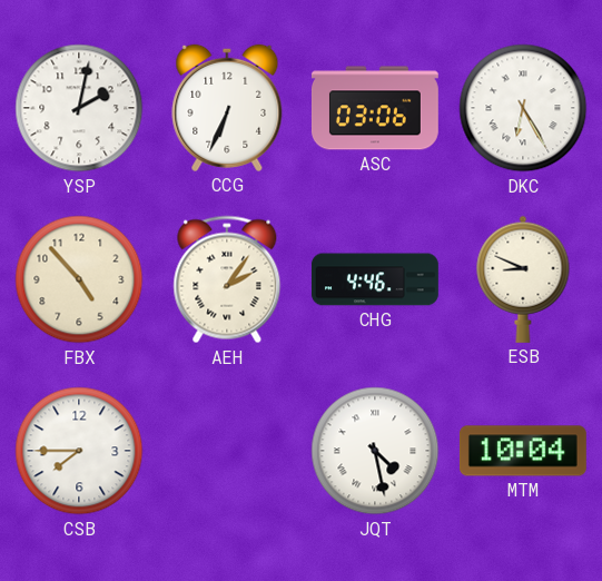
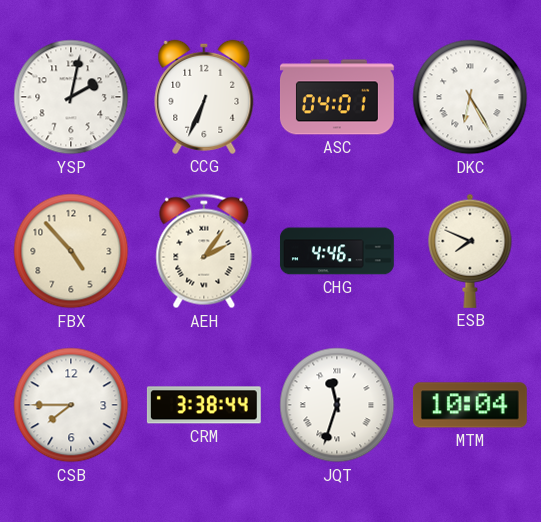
ASC: 03:06 -> 04:01 (337, 97)
ESB: 8:49 -> 7:49 (470, 251)
CRM: none -> 3:38 (204, 405)
JQT: 4:28 -> 11:33 (337, 405)
